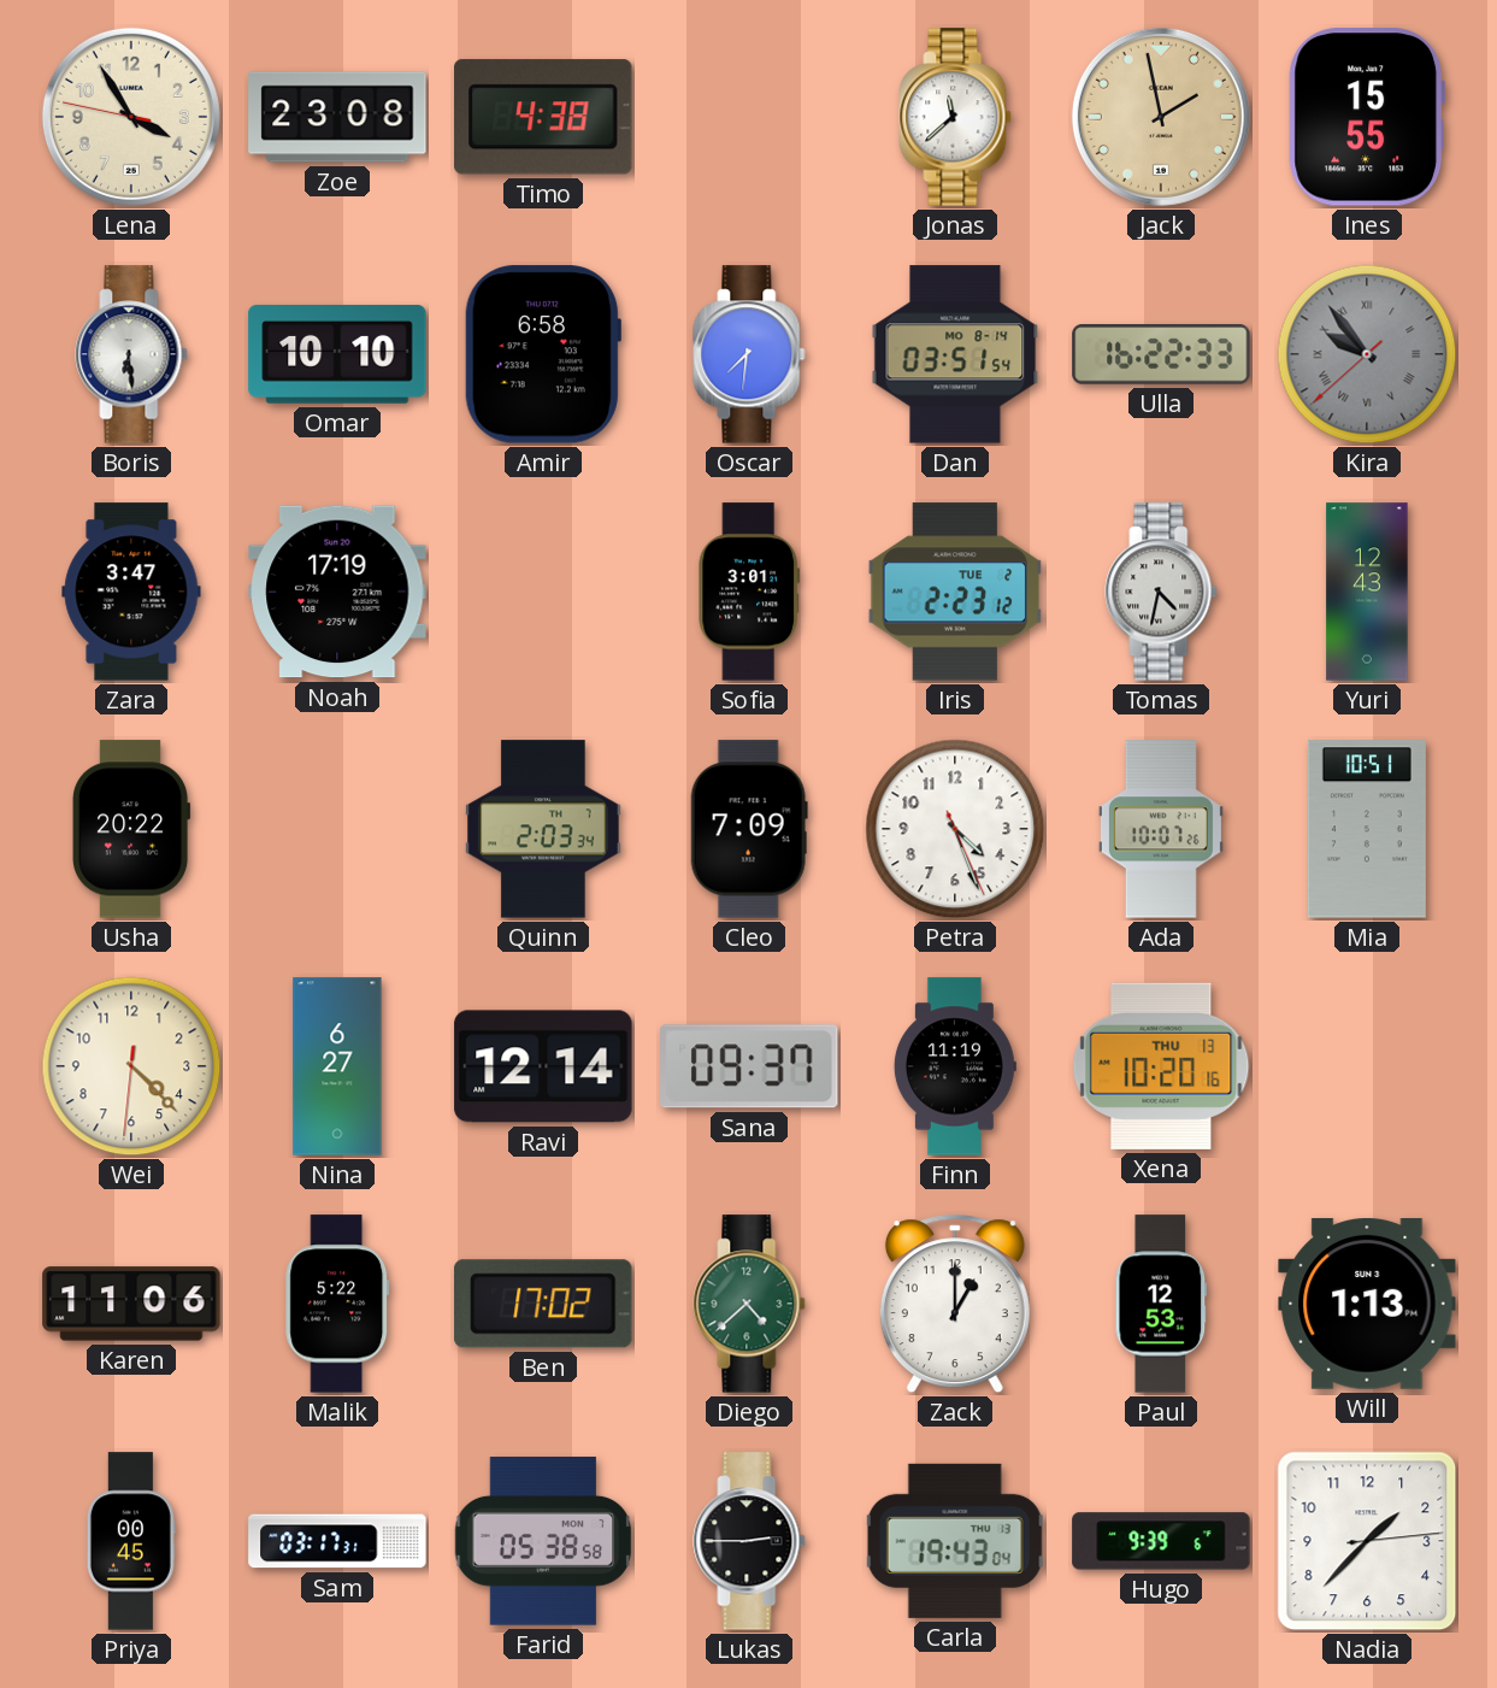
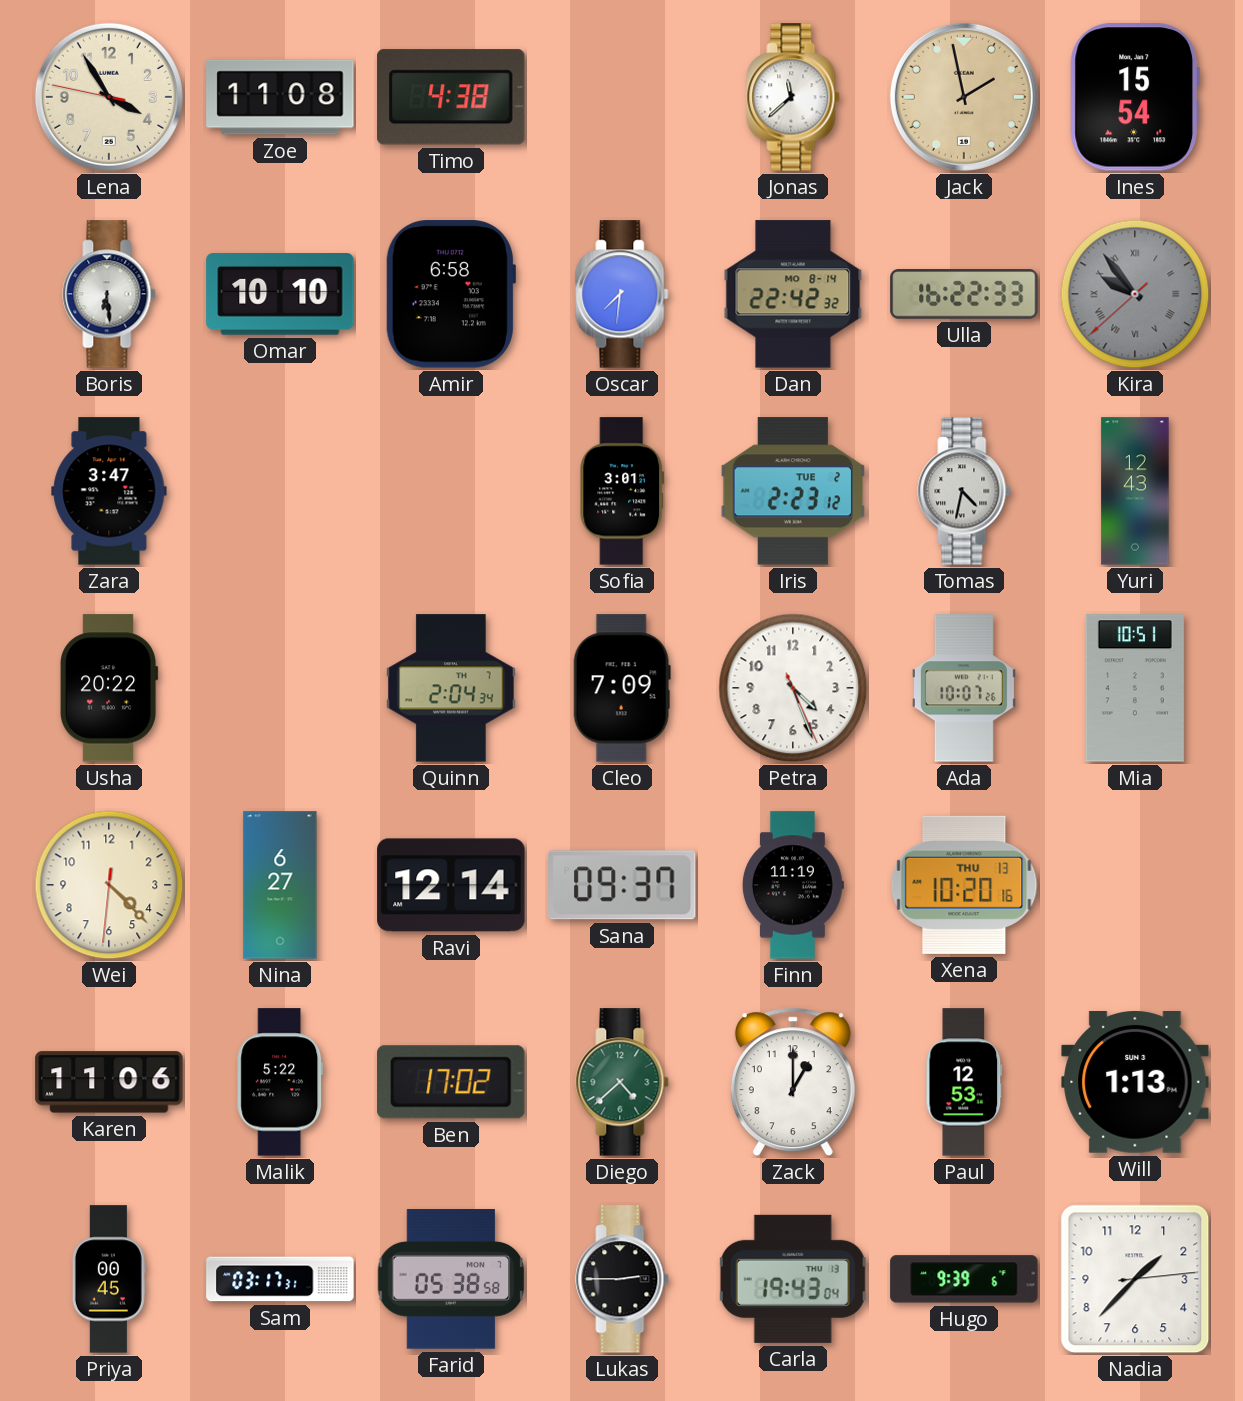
Zoe: 23:08 -> 11:08 (280, 97)
Ines: 15:55 -> 15:54 (1135, 97)
Dan: 03:51 -> 22:42 (793, 294)
Noah: 17:19 -> none (337, 592)
Quinn: 2:03 -> 2:04 (452, 688)
